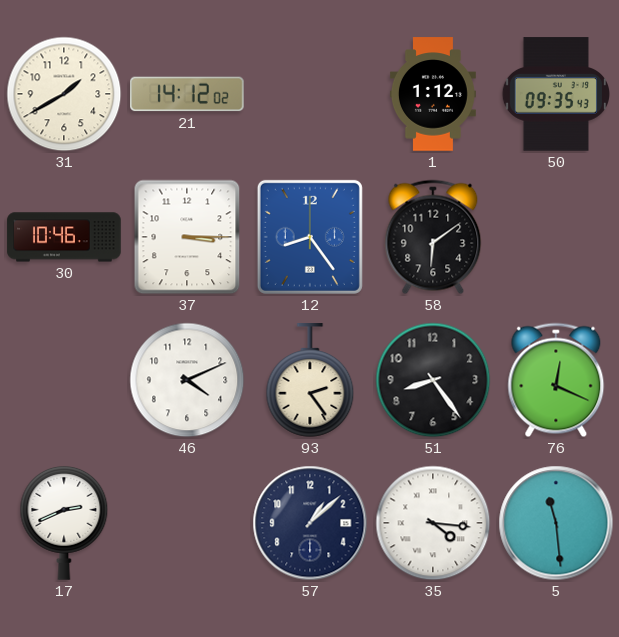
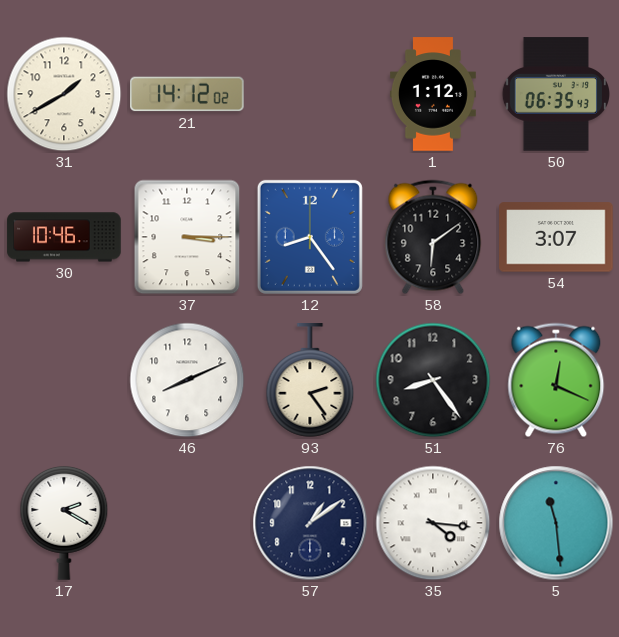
50: 09:35 -> 06:35 (555, 94)
54: none -> 3:07 (556, 237)
46: 4:11 -> 8:11 (187, 380)
17: 2:41 -> 2:20 (64, 523)
57: 1:08 -> 1:09 (310, 523)
